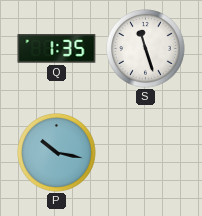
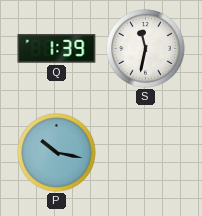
Q: 1:35 -> 1:39 (57, 49)
S: 11:27 -> 11:32 (146, 49)
